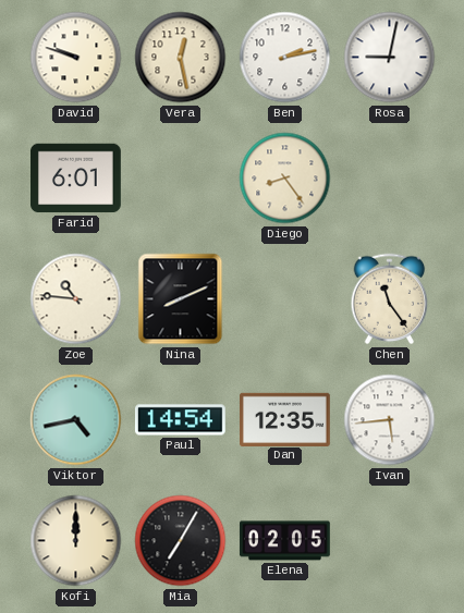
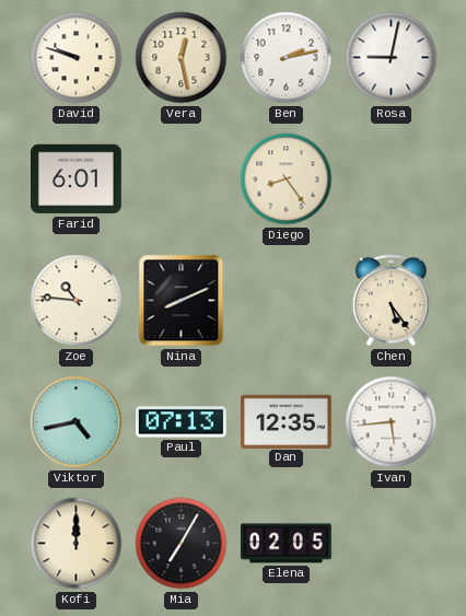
Chen: 11:24 -> 5:24 (392, 301)
Paul: 14:54 -> 07:13 (180, 422)
